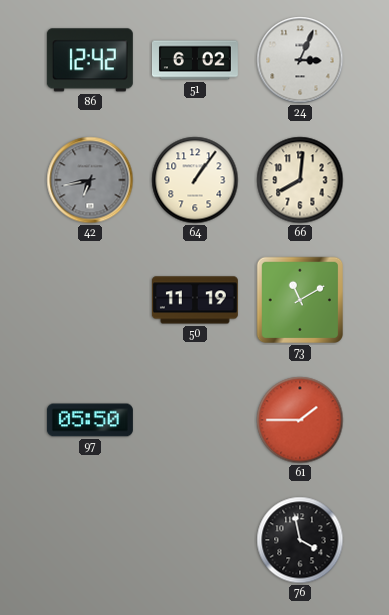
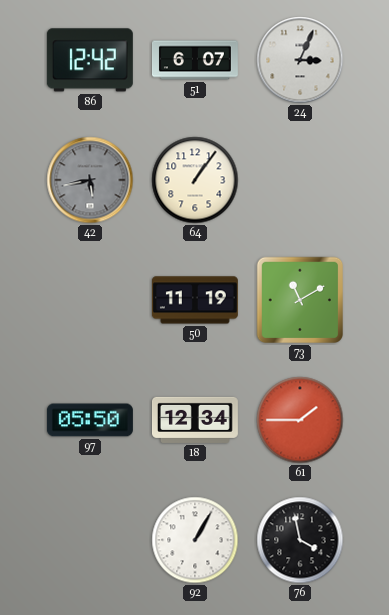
51: 6:02 -> 6:07 (195, 60)
42: 6:43 -> 5:43 (90, 180)
66: 8:01 -> none (300, 180)
18: none -> 12:34 (195, 420)
92: none -> 1:05 (195, 540)
